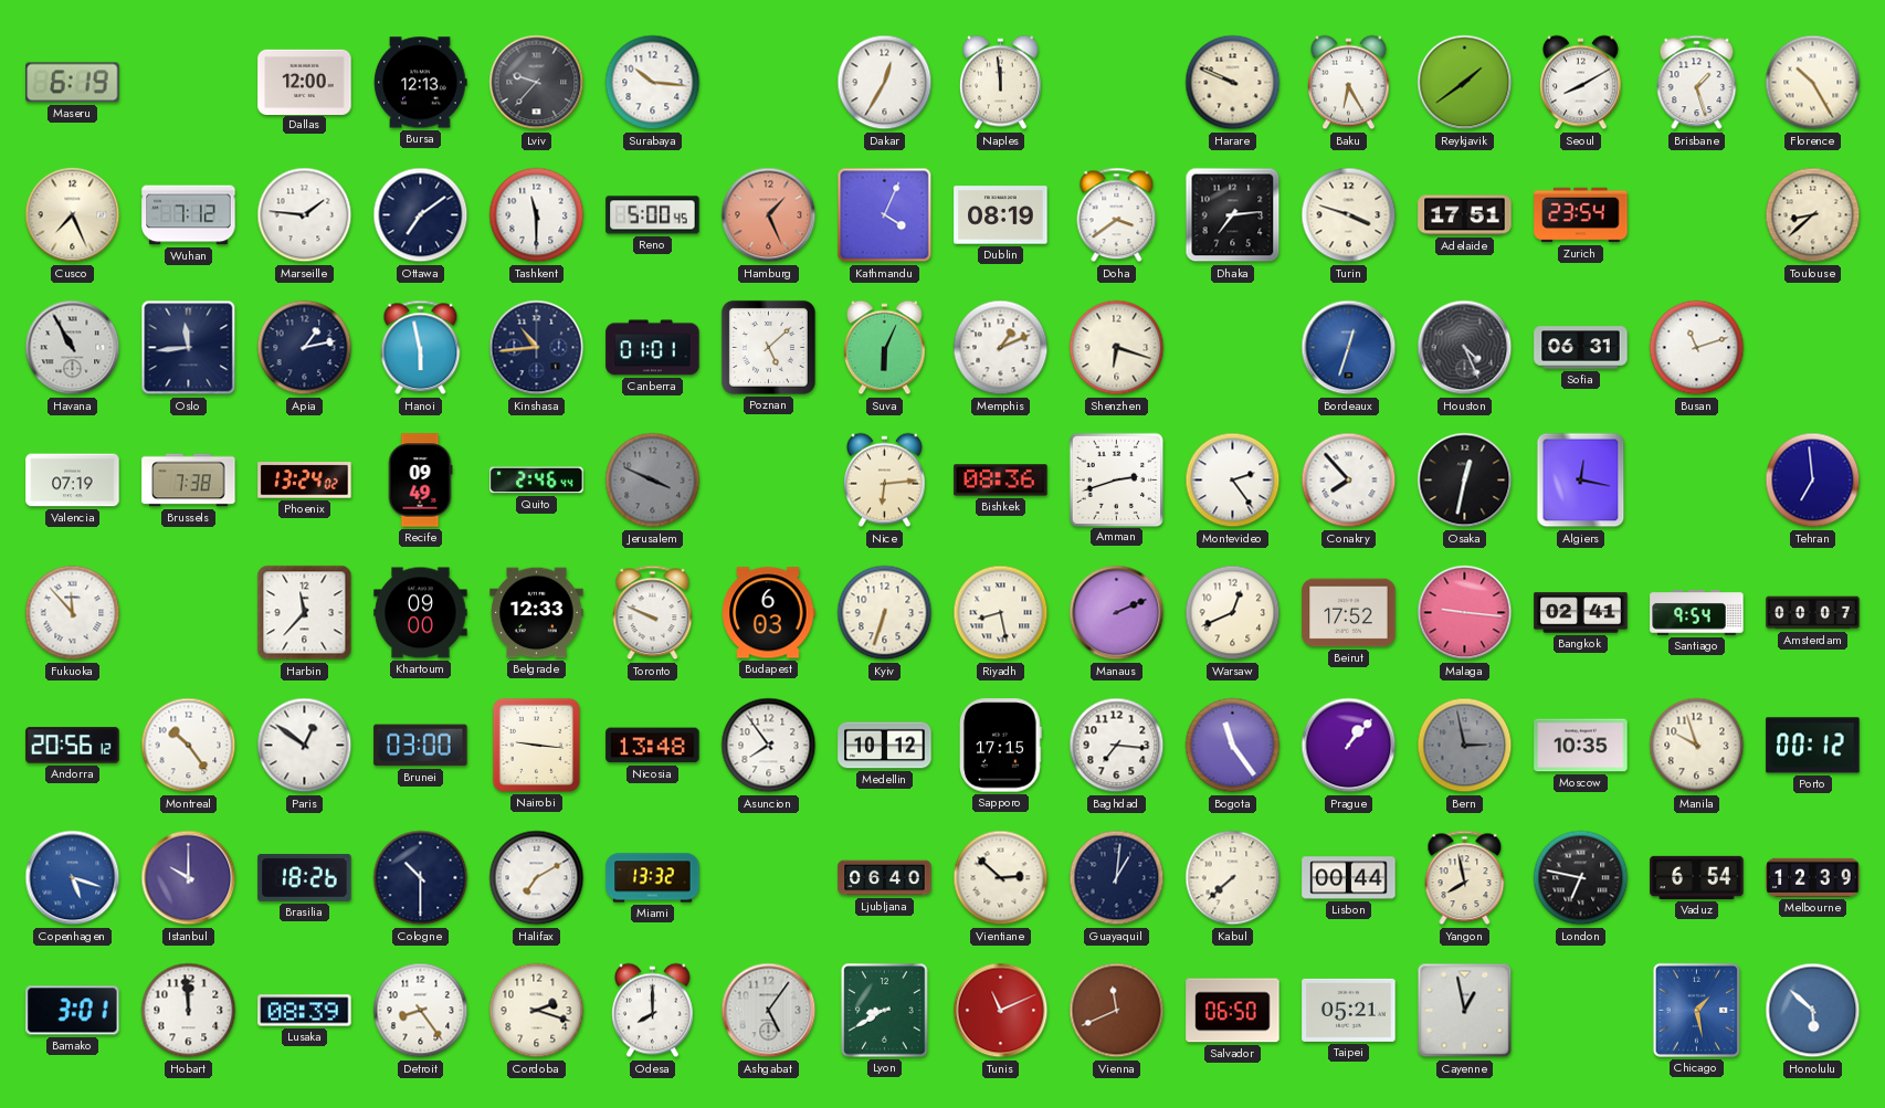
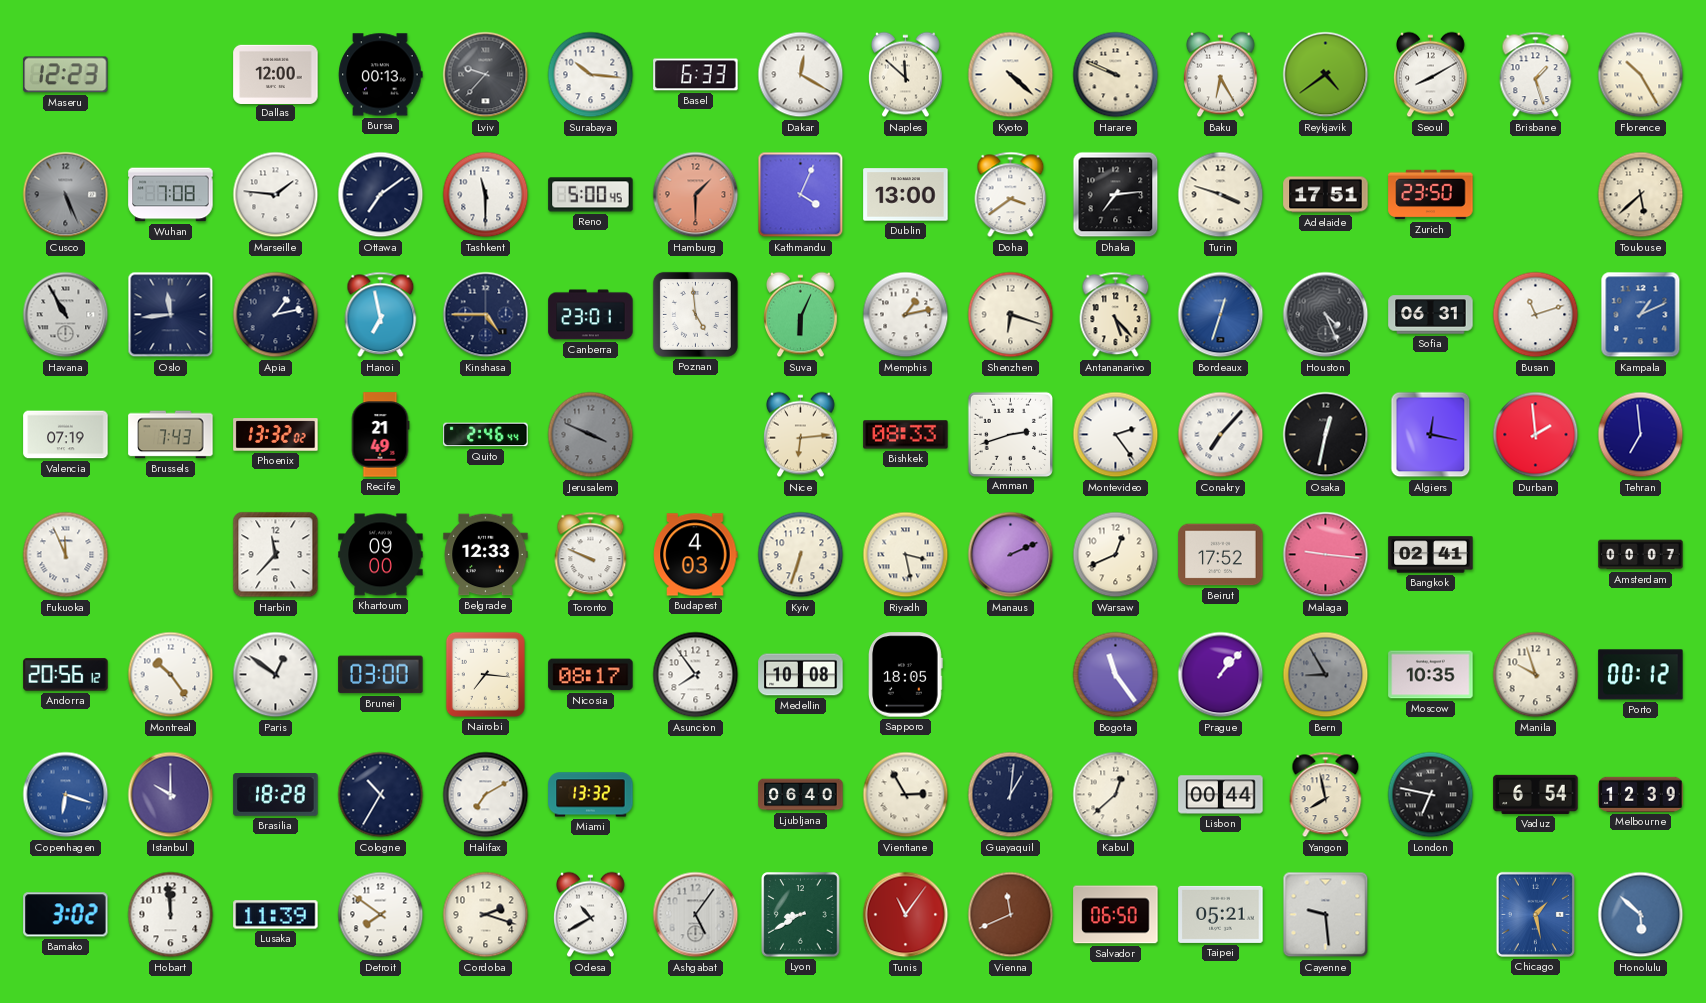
Maseru: 6:19 -> 12:23 (66, 75)
Bursa: 12:13 -> 00:13 (381, 75)
Basel: none -> 6:33 (696, 75)
Dakar: 12:35 -> 12:20 (801, 75)
Naples: 11:59 -> 11:52 (906, 75)
Kyoto: none -> 4:22 (1011, 75)
Reykjavik: 1:39 -> 4:39 (1326, 75)
Cusco: 7:26 -> 5:26 (66, 195)
Cusco dial: cream -> grey (66, 195)
Wuhan: 7:12 -> 7:08 (171, 195)
Hamburg: 1:26 -> 1:30 (696, 195)
Dublin: 08:19 -> 13:00 (906, 195)
Zurich: 23:54 -> 23:50 (1431, 195)
Toulouse: 8:38 -> 5:38 (1641, 195)
Hanoi: 5:58 -> 6:58 (381, 315)
Kinshasa: 10:44 -> 4:45 (486, 315)
Canberra: 01:01 -> 23:01 (591, 315)
Poznan: 5:08 -> 4:59 (695, 314)
Memphis: 1:11 -> 1:13 (906, 315)
Antananarivo: none -> 5:23 (1116, 315)
Kampala: none -> 1:11 (1641, 315)
Brussels: 7:38 -> 7:43 (171, 435)
Phoenix: 13:24 -> 13:32 (276, 435)
Recife: 09:49 -> 21:49 (380, 435)
Bishkek: 08:36 -> 08:33 (906, 435)
Conakry: 7:53 -> 7:07 (1221, 435)
Durban: none -> 1:59 (1536, 435)
Fukuoka: 11:53 -> 11:56 (66, 555)
Budapest: 6:03 -> 4:03 (696, 555)
Riyadh: 8:28 -> 3:28 (906, 555)
Santiago: 9:54 -> none (1697, 613)
Nairobi: 9:16 -> 7:16 (485, 674)
Nicosia: 13:48 -> 08:17 (591, 675)
Medellin: 10:12 -> 10:08 (801, 675)
Sapporo: 17:15 -> 18:05 (906, 675)
Baghdad: 7:16 -> none (1117, 746)
Bern: 2:58 -> 8:55 (1326, 675)
Copenhagen: 5:18 -> 6:18 (66, 795)
Brasilia: 18:26 -> 18:28 (276, 795)
Cologne: 10:30 -> 10:35 (381, 795)
Vientiane: 2:52 -> 2:55 (906, 795)
Kabul: 7:38 -> 12:38 (1116, 795)
Bamako: 3:01 -> 3:02 (66, 915)
Lusaka: 08:39 -> 11:39 (276, 915)
Detroit: 8:24 -> 7:51 (381, 915)
Odesa: 8:00 -> 10:40 (591, 915)
Tunis: 11:11 -> 11:06 (906, 915)
Cayenne: 12:58 -> 9:29 (1326, 915)
